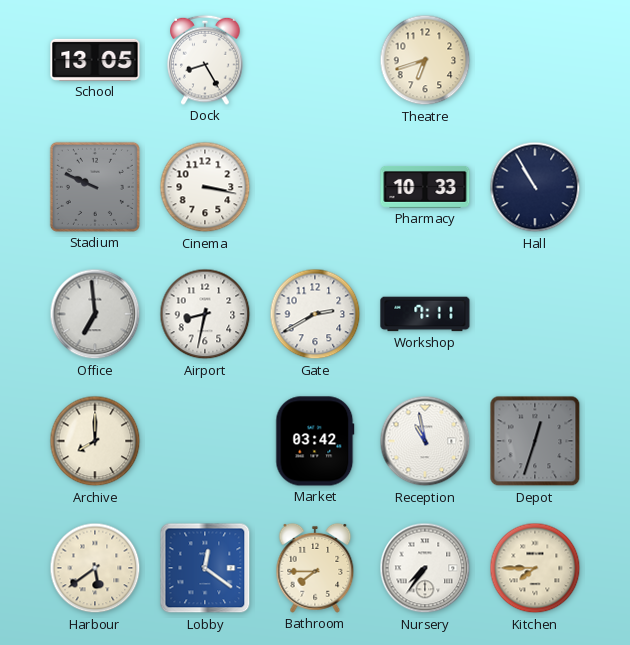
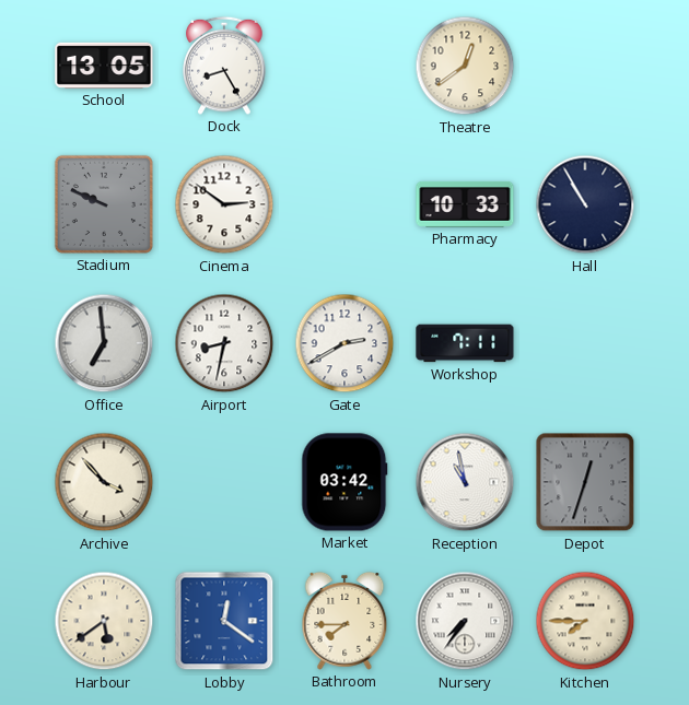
Theatre: 6:42 -> 12:39 (465, 66)
Cinema: 3:17 -> 2:51 (224, 204)
Archive: 8:00 -> 3:53 (104, 482)
